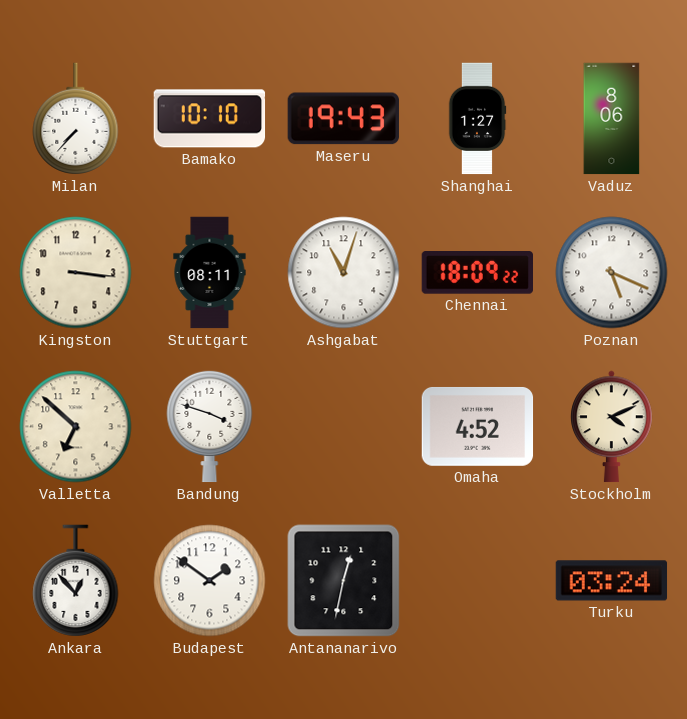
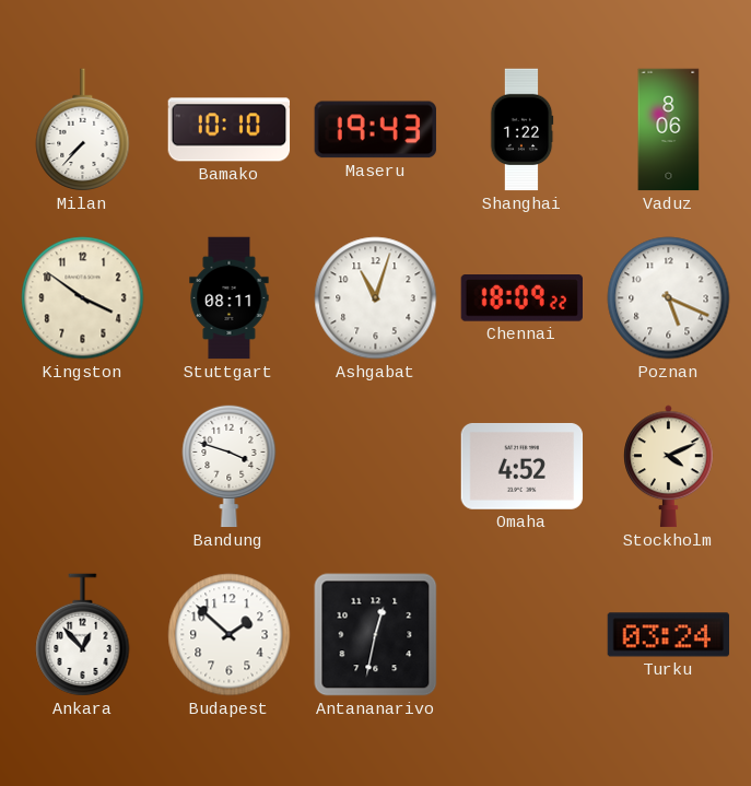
Shanghai: 1:27 -> 1:22 (521, 130)
Kingston: 3:16 -> 3:51 (83, 298)
Valletta: 6:52 -> none (76, 427)
Budapest: 1:51 -> 1:52 (230, 635)
